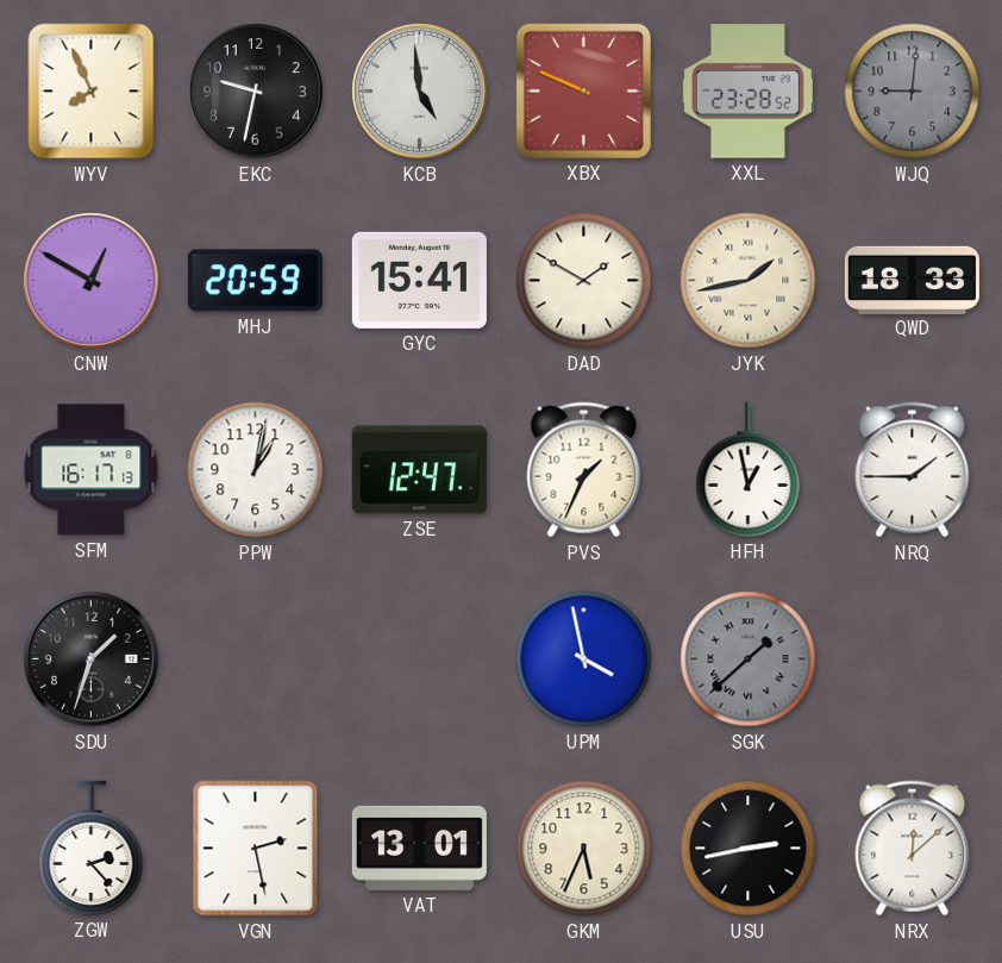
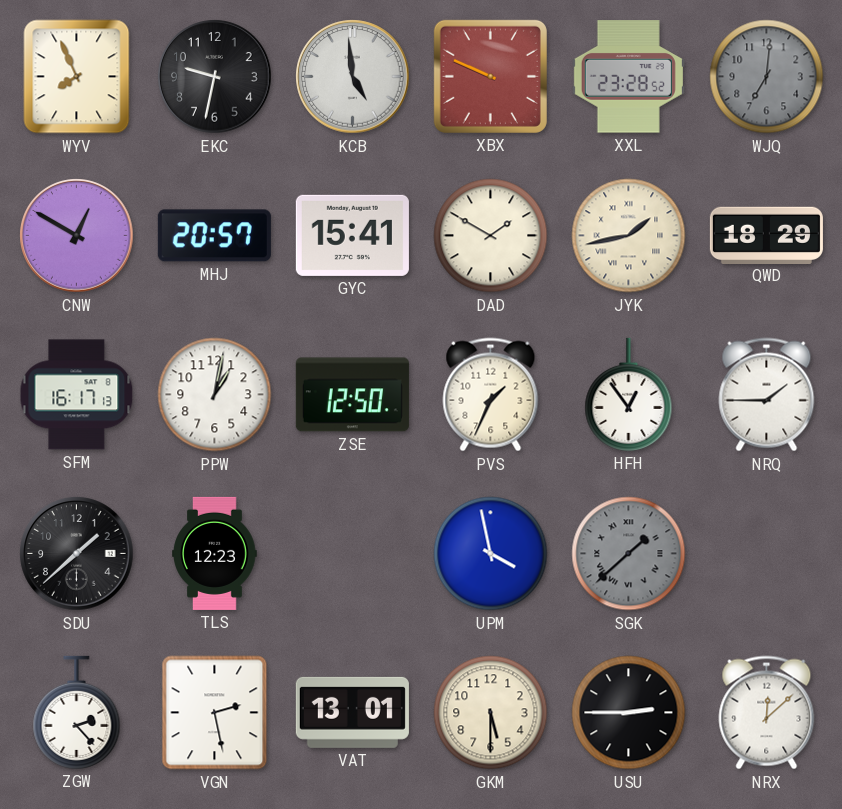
WJQ: 9:01 -> 7:01 (767, 77)
MHJ: 20:59 -> 20:57 (214, 236)
QWD: 18:33 -> 18:29 (766, 235)
ZSE: 12:47 -> 12:50 (352, 395)
HFH: 12:58 -> 12:54 (629, 394)
SDU: 1:33 -> 1:38 (77, 554)
TLS: none -> 12:23 (215, 553)
GKM: 5:34 -> 5:30 (491, 713)
USU: 2:43 -> 2:45 (629, 713)
